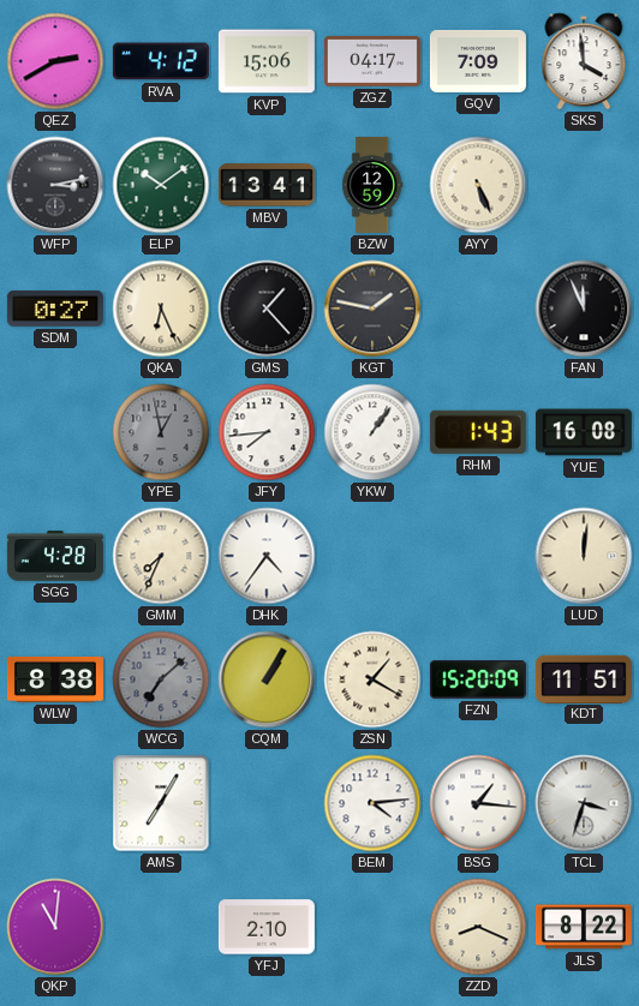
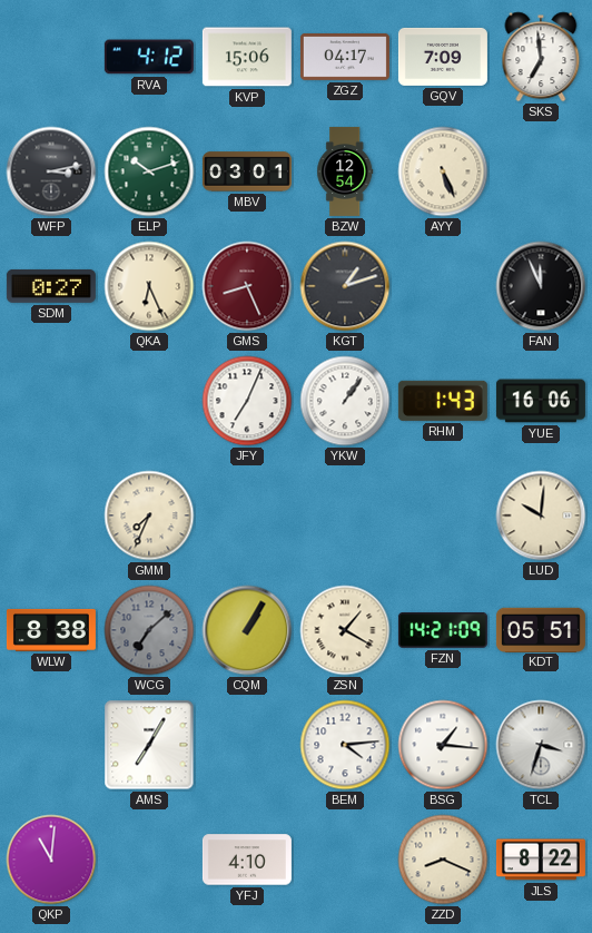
QEZ: 2:40 -> none (55, 61)
SKS: 3:59 -> 6:59 (541, 57)
ELP: 10:09 -> 10:12 (149, 171)
MBV: 13:41 -> 03:01 (247, 171)
BZW: 12:59 -> 12:54 (345, 171)
GMS: 1:23 -> 8:26 (247, 286)
GMS dial: black -> burgundy (247, 286)
KGT: 1:47 -> 1:12 (345, 286)
YPE: 12:58 -> none (161, 432)
JFY: 7:44 -> 7:04 (247, 401)
YUE: 16:08 -> 16:06 (541, 401)
SGG: 4:28 -> none (55, 556)
DHK: 4:36 -> none (267, 556)
LUD: 12:01 -> 10:01 (541, 515)
FZN: 15:20 -> 14:21 (443, 631)
KDT: 11:51 -> 05:51 (541, 629)
YFJ: 2:10 -> 4:10 (247, 860)
